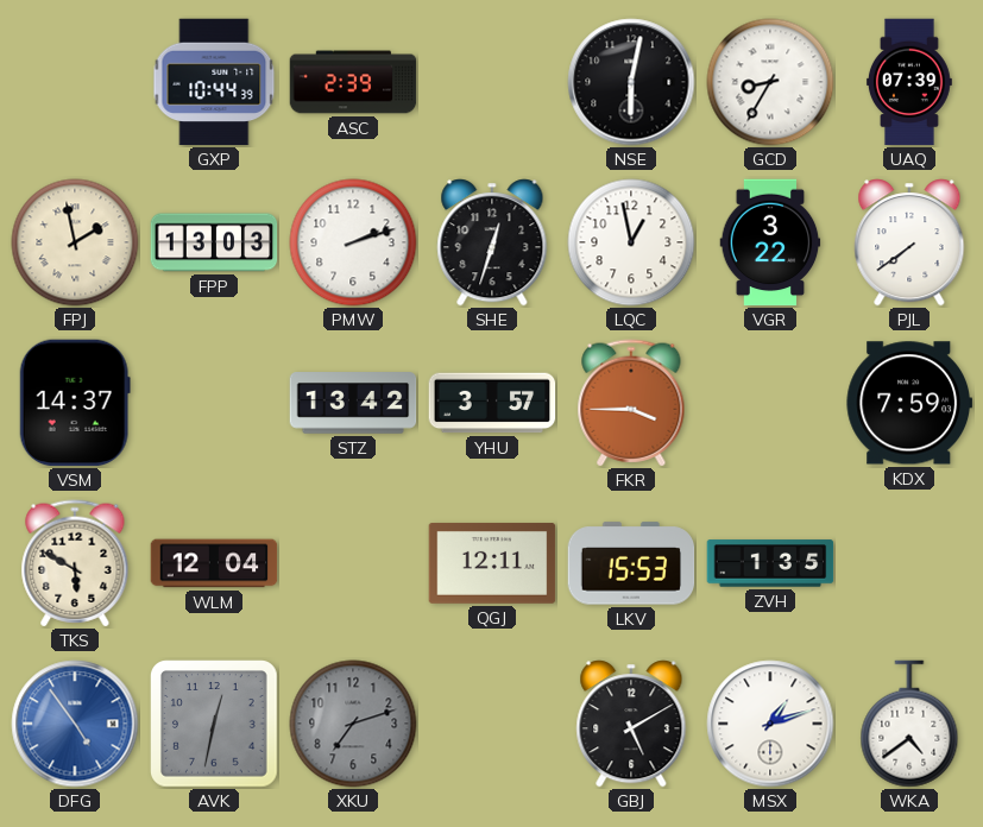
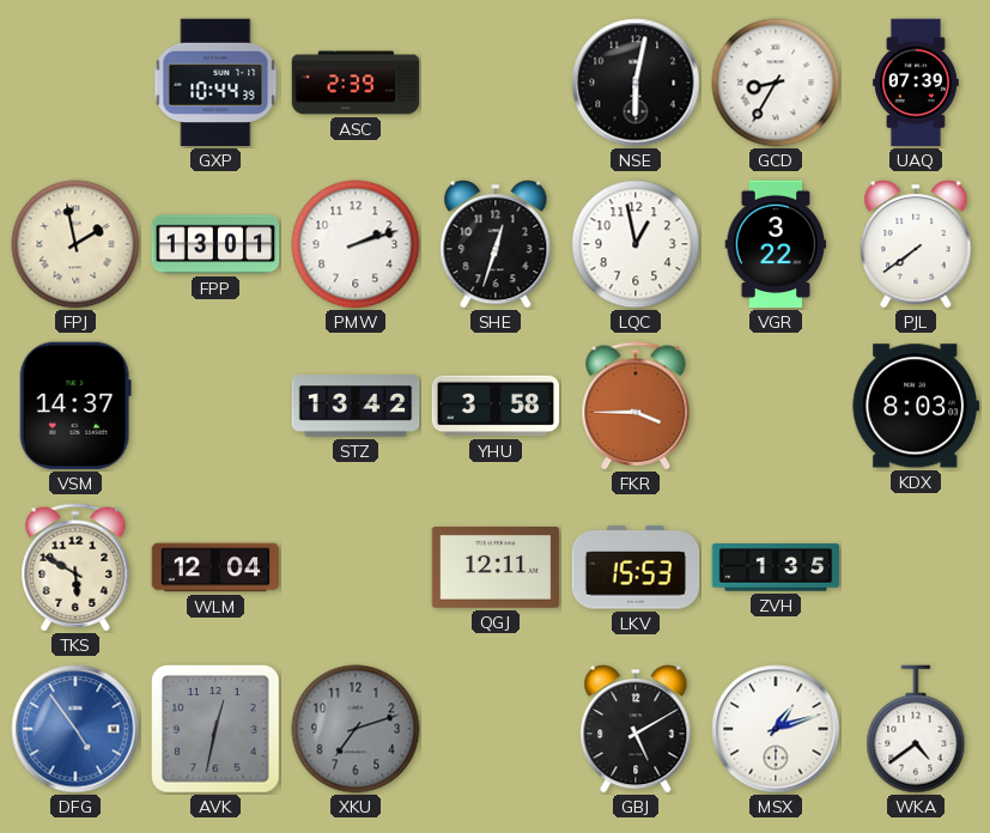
FPP: 13:03 -> 13:01 (215, 244)
YHU: 3:57 -> 3:58 (496, 406)
KDX: 7:59 -> 8:03 (916, 406)
